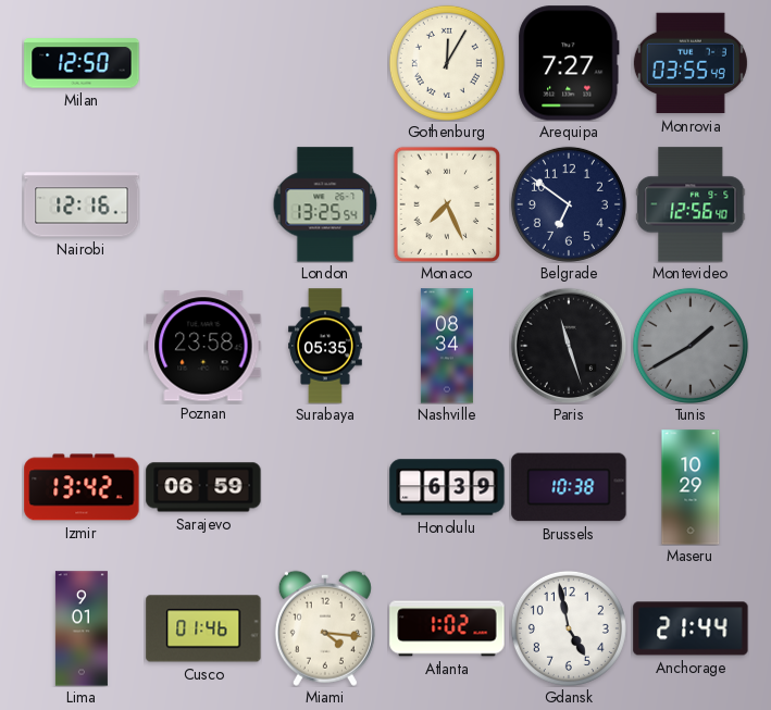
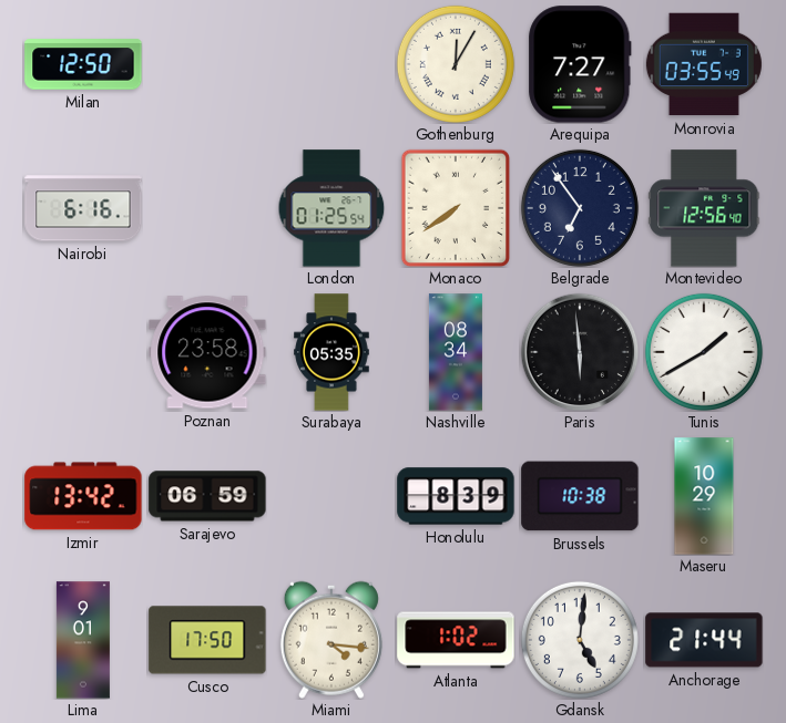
Nairobi: 12:16 -> 6:16 (83, 208)
London: 13:25 -> 01:25 (331, 208)
Monaco: 7:26 -> 7:39 (456, 208)
Belgrade: 6:51 -> 6:54 (580, 208)
Paris: 11:27 -> 5:59 (580, 352)
Tunis dial: grey -> white (704, 352)
Honolulu: 6:39 -> 8:39 (456, 496)
Cusco: 01:46 -> 17:50 (207, 640)
Gdansk: 4:58 -> 5:01 (580, 640)
